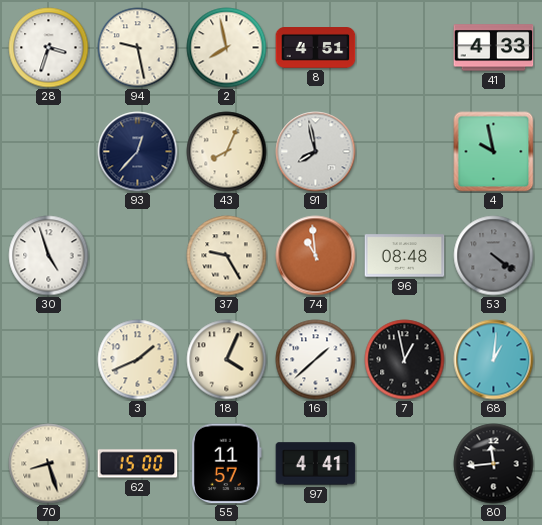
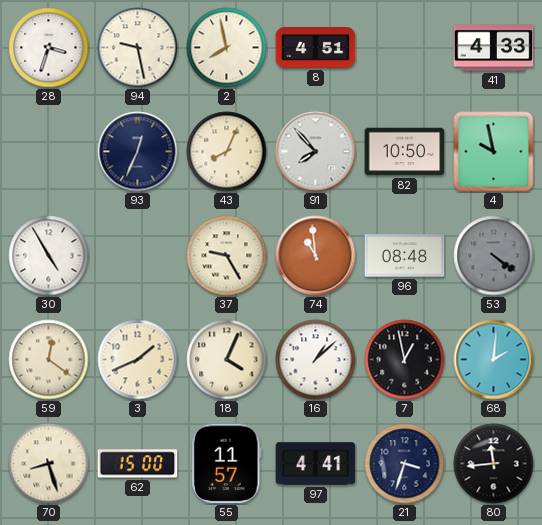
93: 12:37 -> 12:34 (138, 152)
91: 7:58 -> 7:53 (316, 152)
82: none -> 10:50 (405, 152)
30: 4:57 -> 4:55 (49, 256)
59: none -> 12:21 (49, 360)
16: 1:38 -> 1:08 (316, 360)
68: 1:01 -> 2:01 (494, 360)
21: none -> 3:33 (405, 464)
